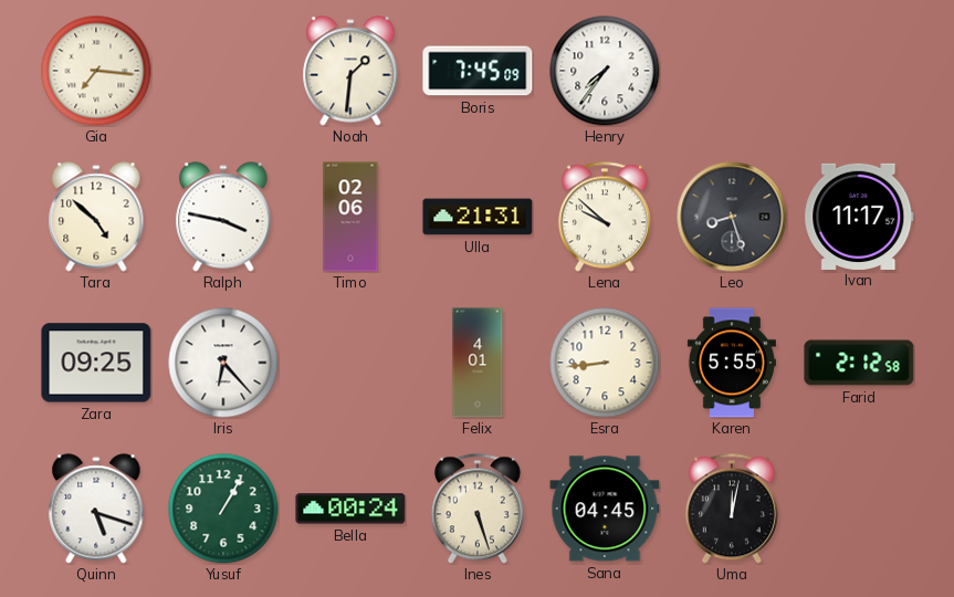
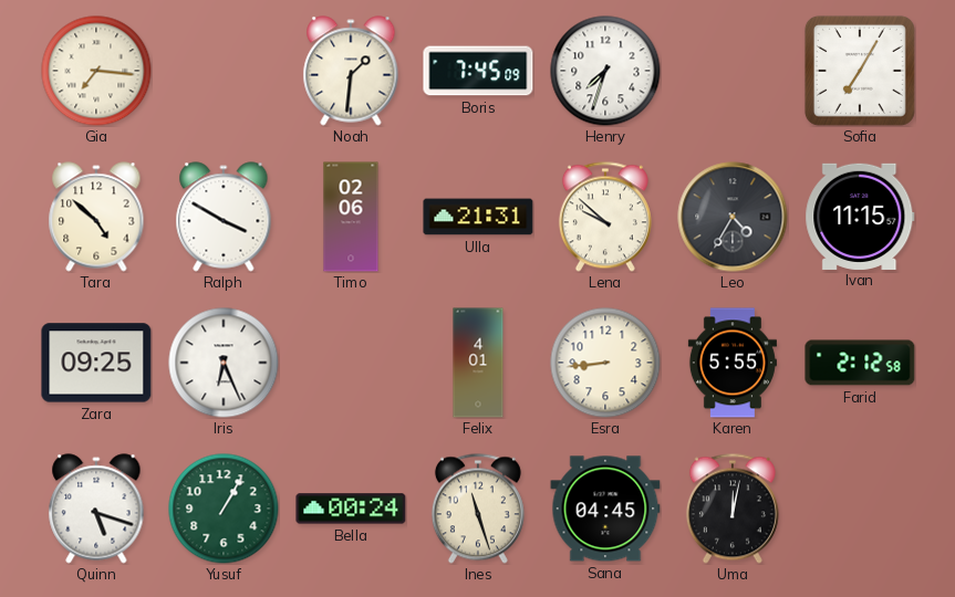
Henry: 7:36 -> 7:33 (605, 71)
Sofia: none -> 7:05 (860, 71)
Ralph: 3:47 -> 3:50 (224, 217)
Leo: 8:27 -> 4:35 (733, 217)
Ivan: 11:17 -> 11:15 (860, 216)
Iris: 6:23 -> 6:26 (224, 363)
Ines: 5:27 -> 11:27 (478, 509)
